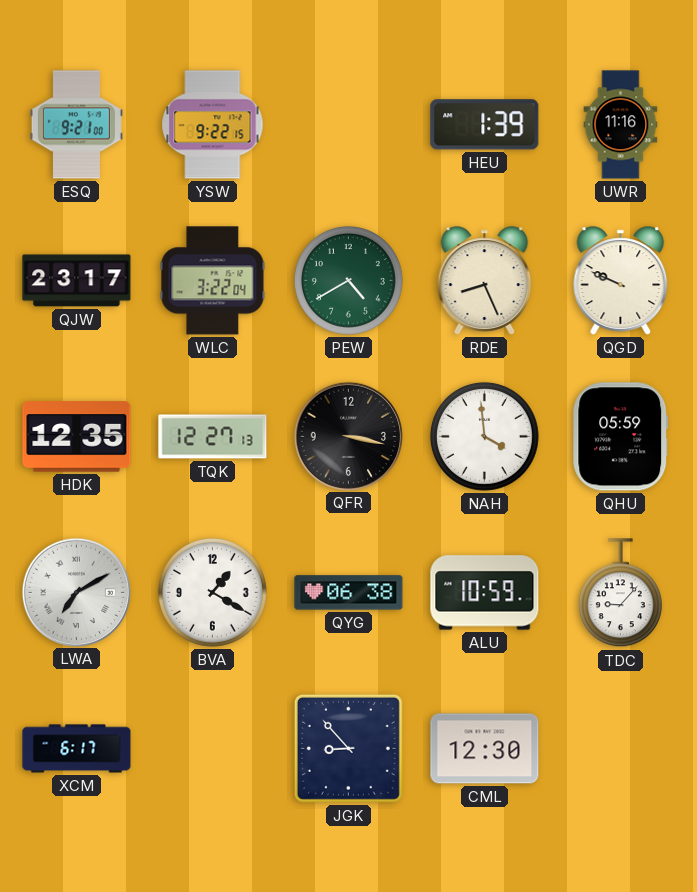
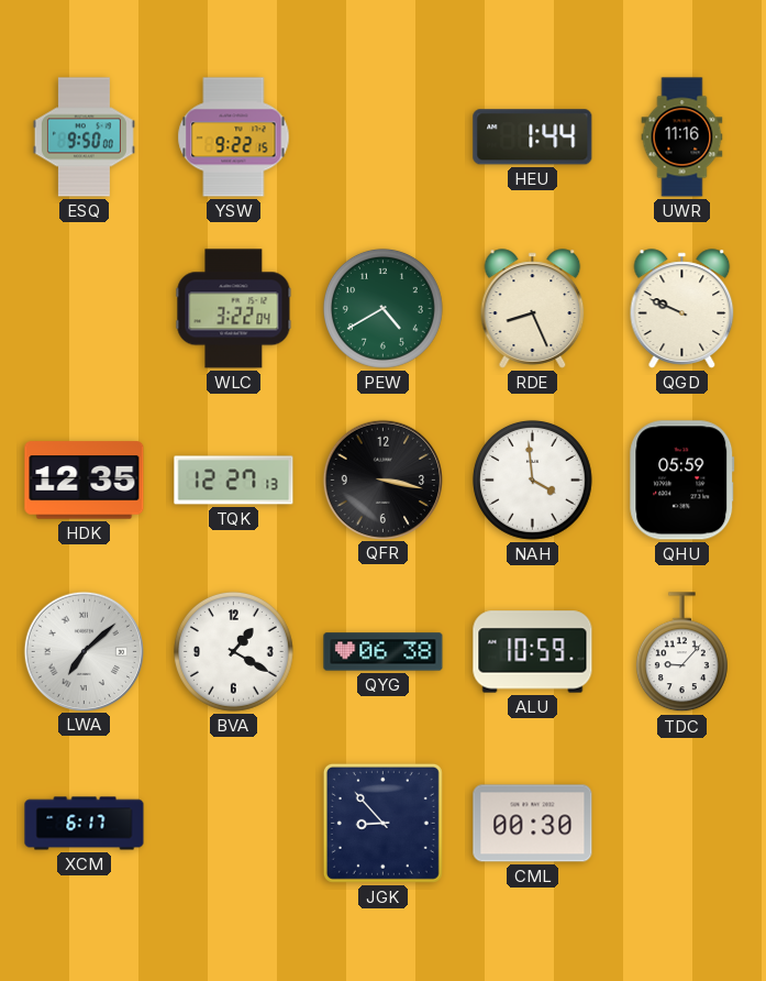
ESQ: 9:21 -> 9:50 (84, 137)
HEU: 1:39 -> 1:44 (533, 137)
QJW: 23:17 -> none (77, 281)
LWA: 7:10 -> 7:08 (84, 651)
CML: 12:30 -> 00:30 (533, 824)
